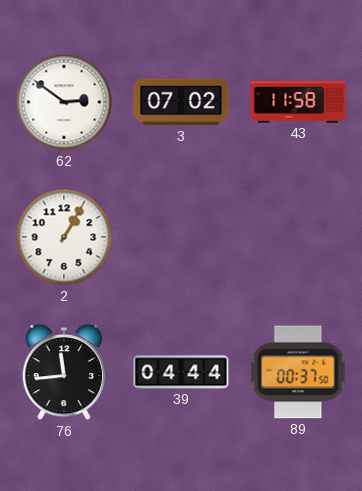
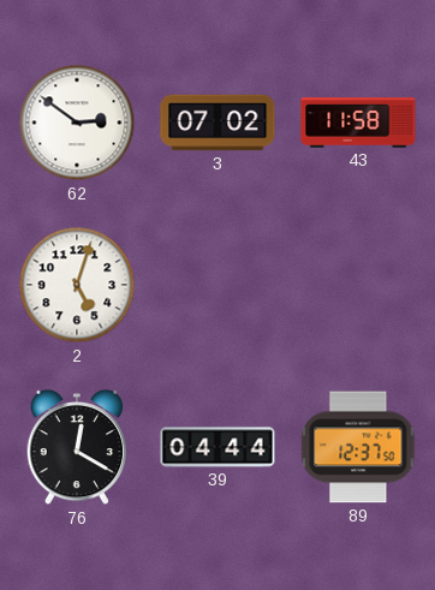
2: 1:05 -> 5:03 (77, 285)
76: 11:44 -> 12:20 (77, 447)
89: 00:37 -> 12:37 (358, 447)
